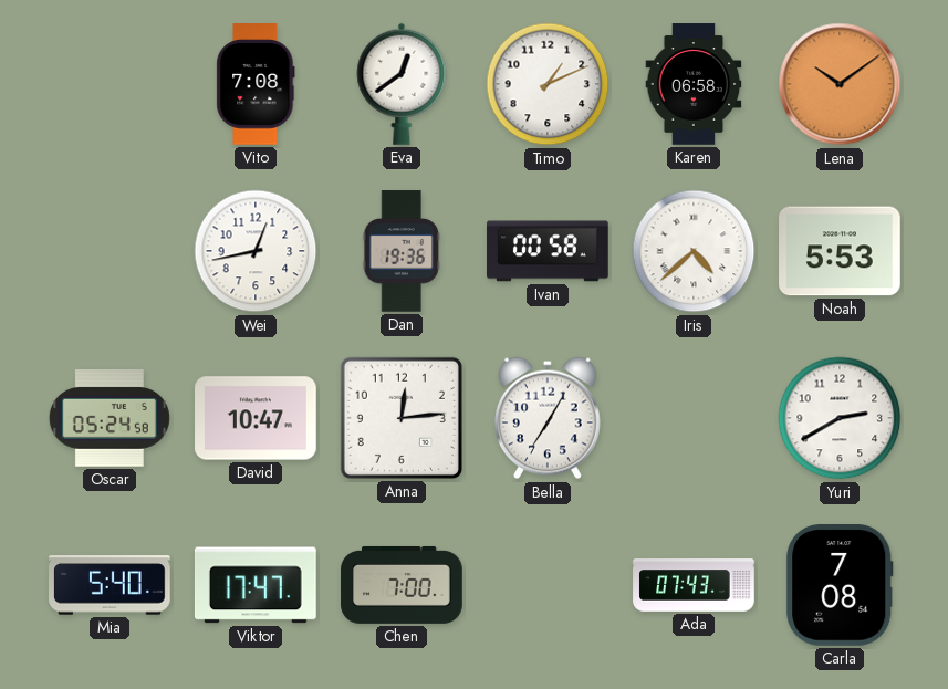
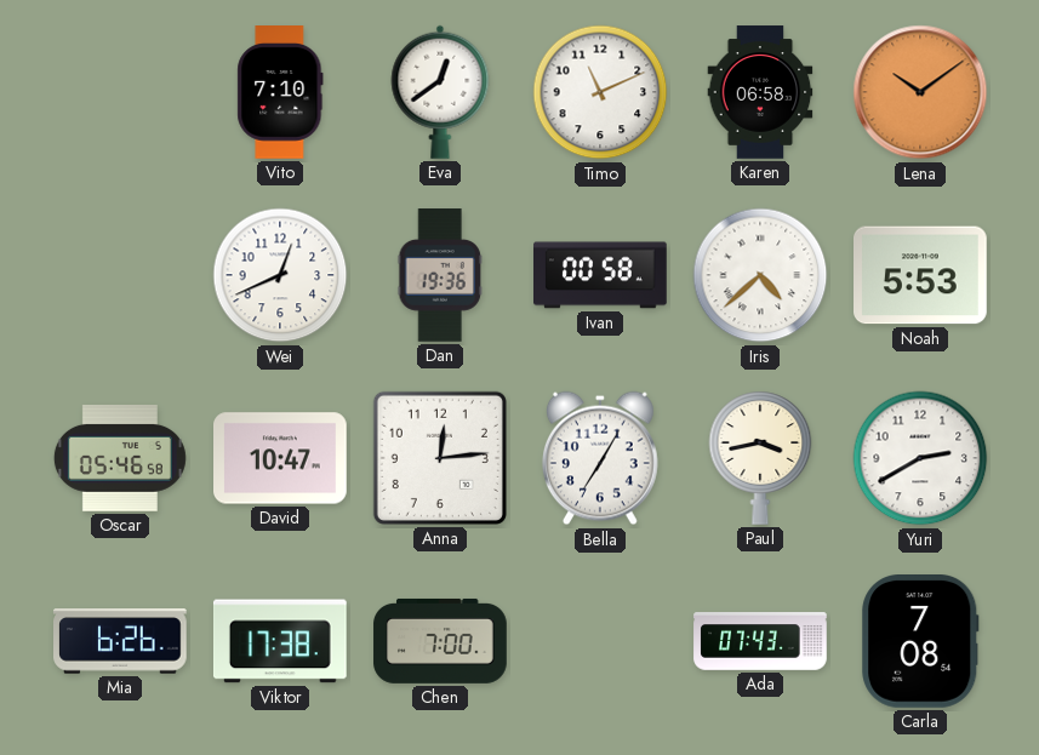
Vito: 7:08 -> 7:10 (280, 93)
Timo: 1:11 -> 11:11 (600, 92)
Wei: 12:43 -> 12:41 (280, 275)
Oscar: 05:24 -> 05:46 (120, 459)
Paul: none -> 3:43 (760, 458)
Mia: 5:40 -> 6:26 (121, 641)
Viktor: 17:47 -> 17:38 (280, 641)
